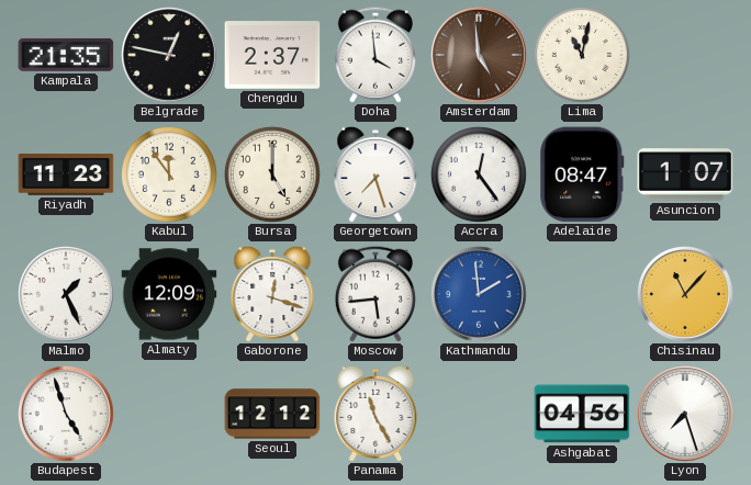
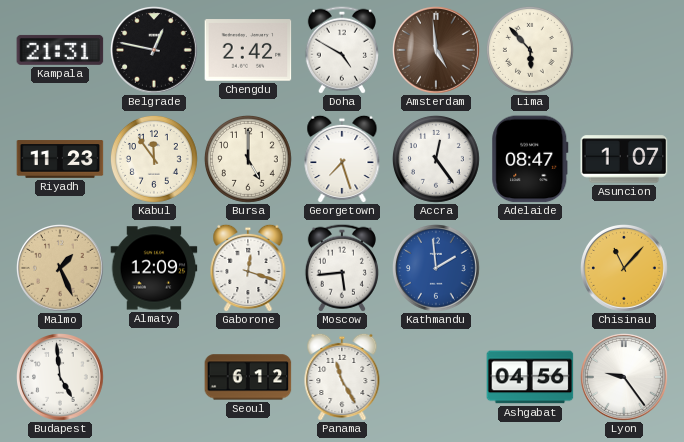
Kampala: 21:35 -> 21:31 (60, 50)
Chengdu: 2:37 -> 2:42 (248, 50)
Doha: 3:59 -> 4:50 (342, 50)
Lima: 11:02 -> 5:53 (530, 50)
Malmo dial: white -> champagne (61, 269)
Budapest: 4:57 -> 4:59 (61, 378)
Seoul: 12:12 -> 6:12 (248, 377)
Lyon: 7:27 -> 9:24 (625, 378)
